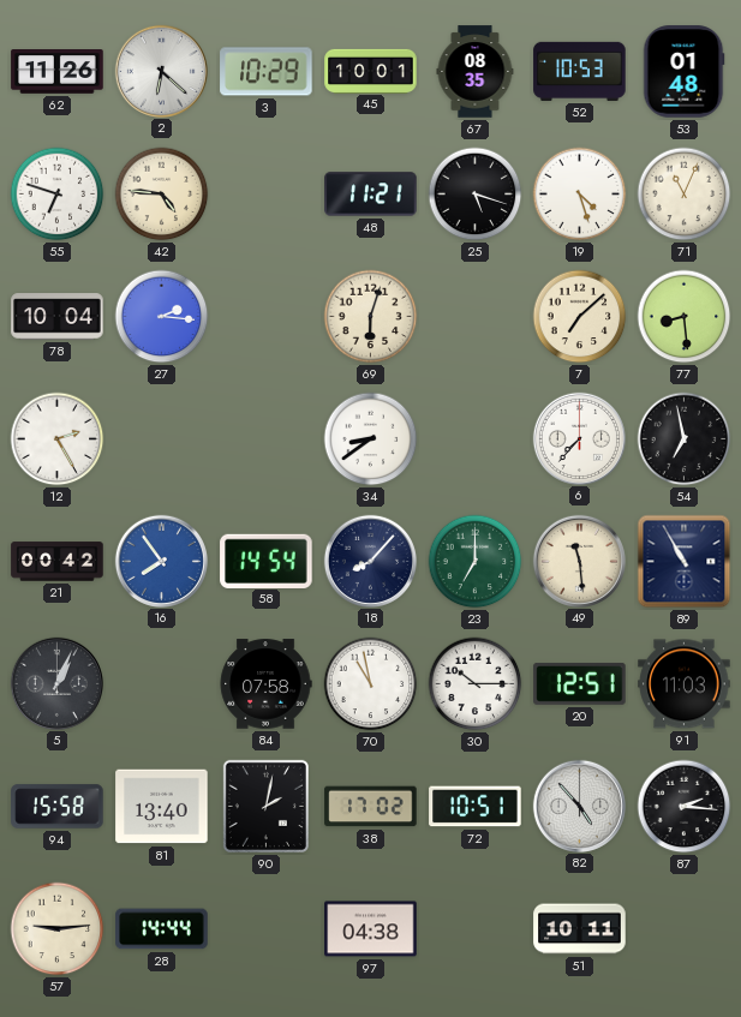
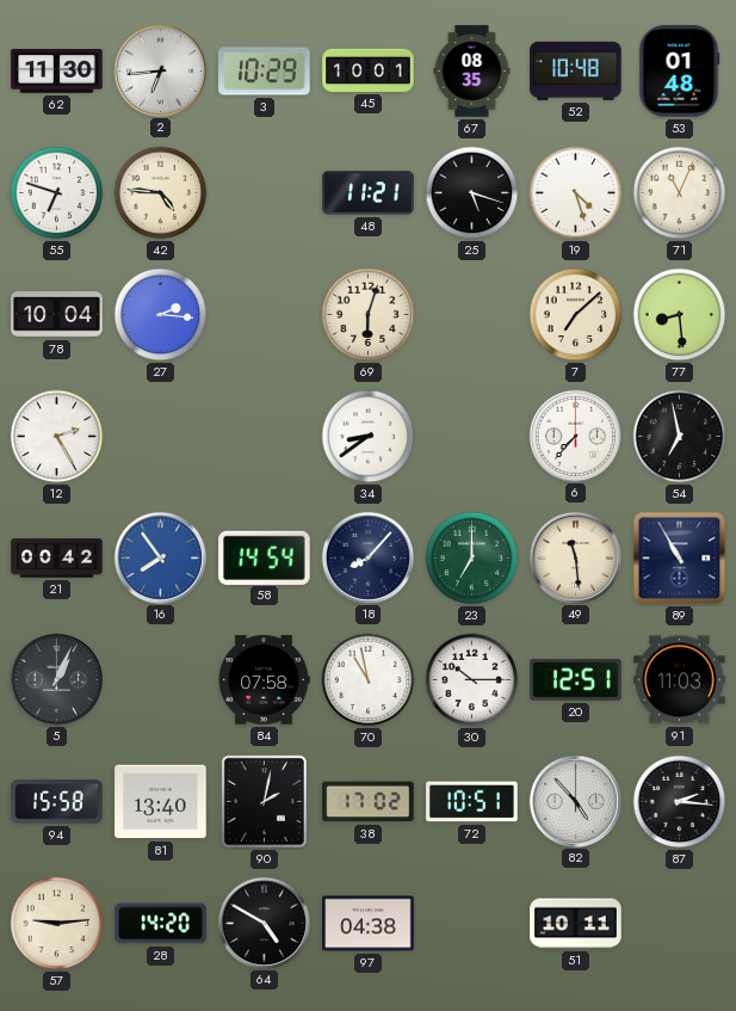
62: 11:26 -> 11:30 (57, 72)
2: 6:22 -> 6:44 (160, 70)
52: 10:53 -> 10:48 (576, 70)
28: 14:44 -> 14:20 (161, 924)
64: none -> 4:50 (264, 923)
